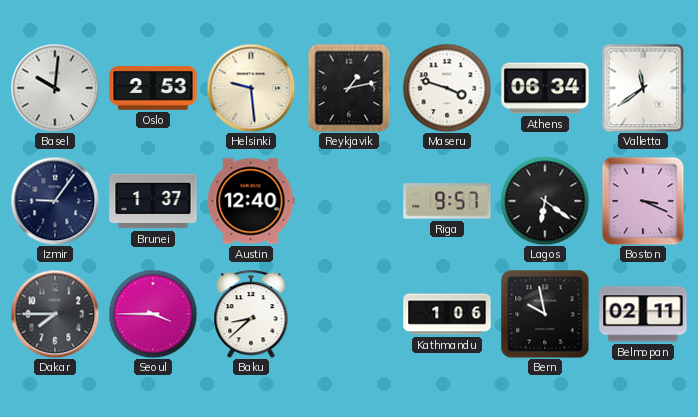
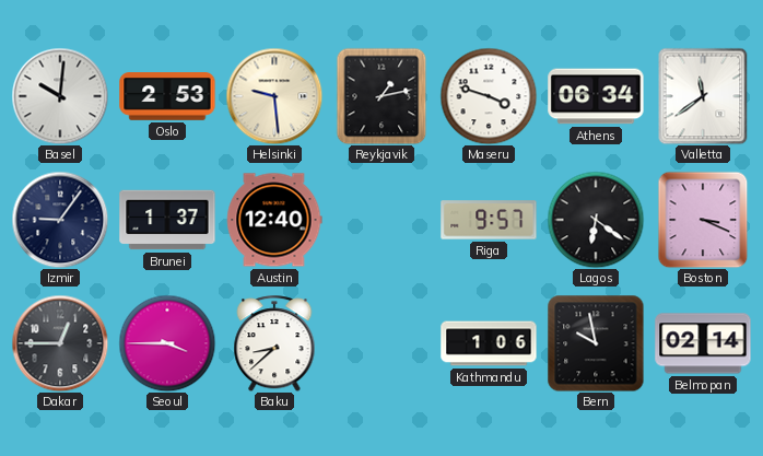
Dakar: 7:45 -> 12:45 (60, 343)
Belmopan: 02:11 -> 02:14 (703, 343)
